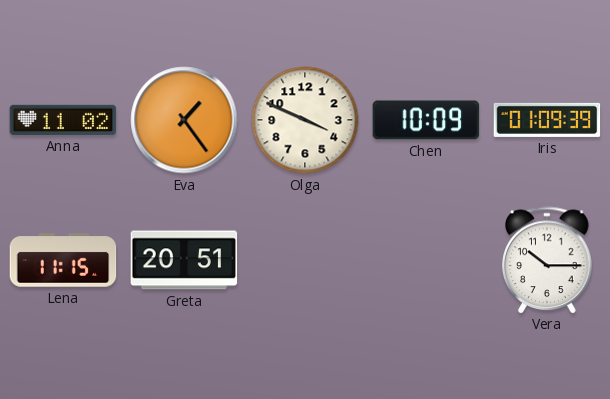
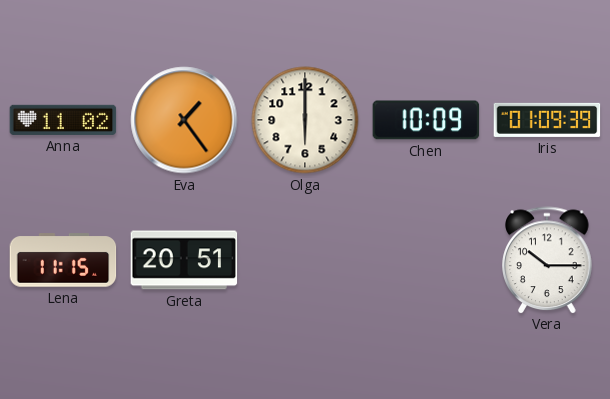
Olga: 3:49 -> 6:00 (305, 120)
